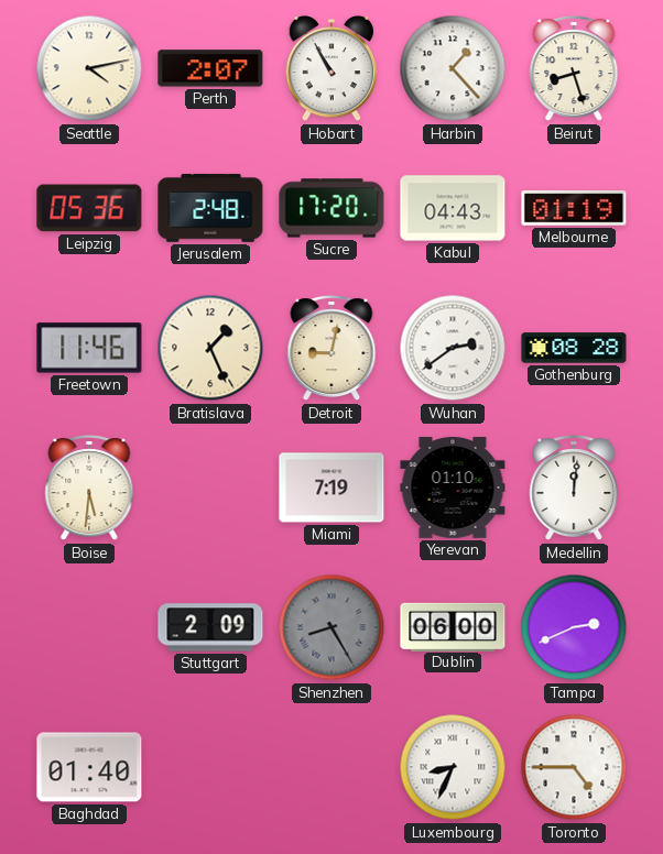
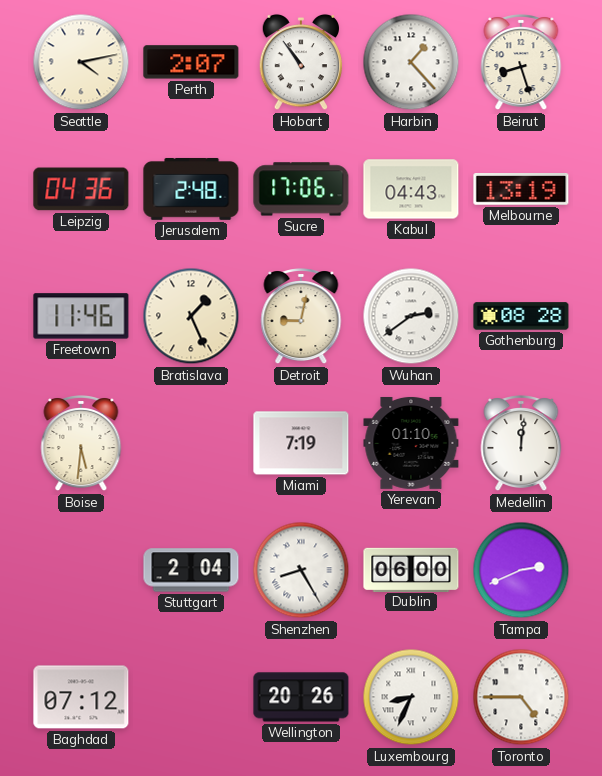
Hobart: 10:55 -> 10:54 (301, 62)
Leipzig: 05:36 -> 04:36 (81, 189)
Sucre: 17:20 -> 17:06 (301, 189)
Melbourne: 01:19 -> 13:19 (521, 189)
Stuttgart: 2:09 -> 2:04 (191, 570)
Shenzhen dial: grey -> white (301, 570)
Baghdad: 01:40 -> 07:12 (81, 697)
Wellington: none -> 20:26 (301, 697)
